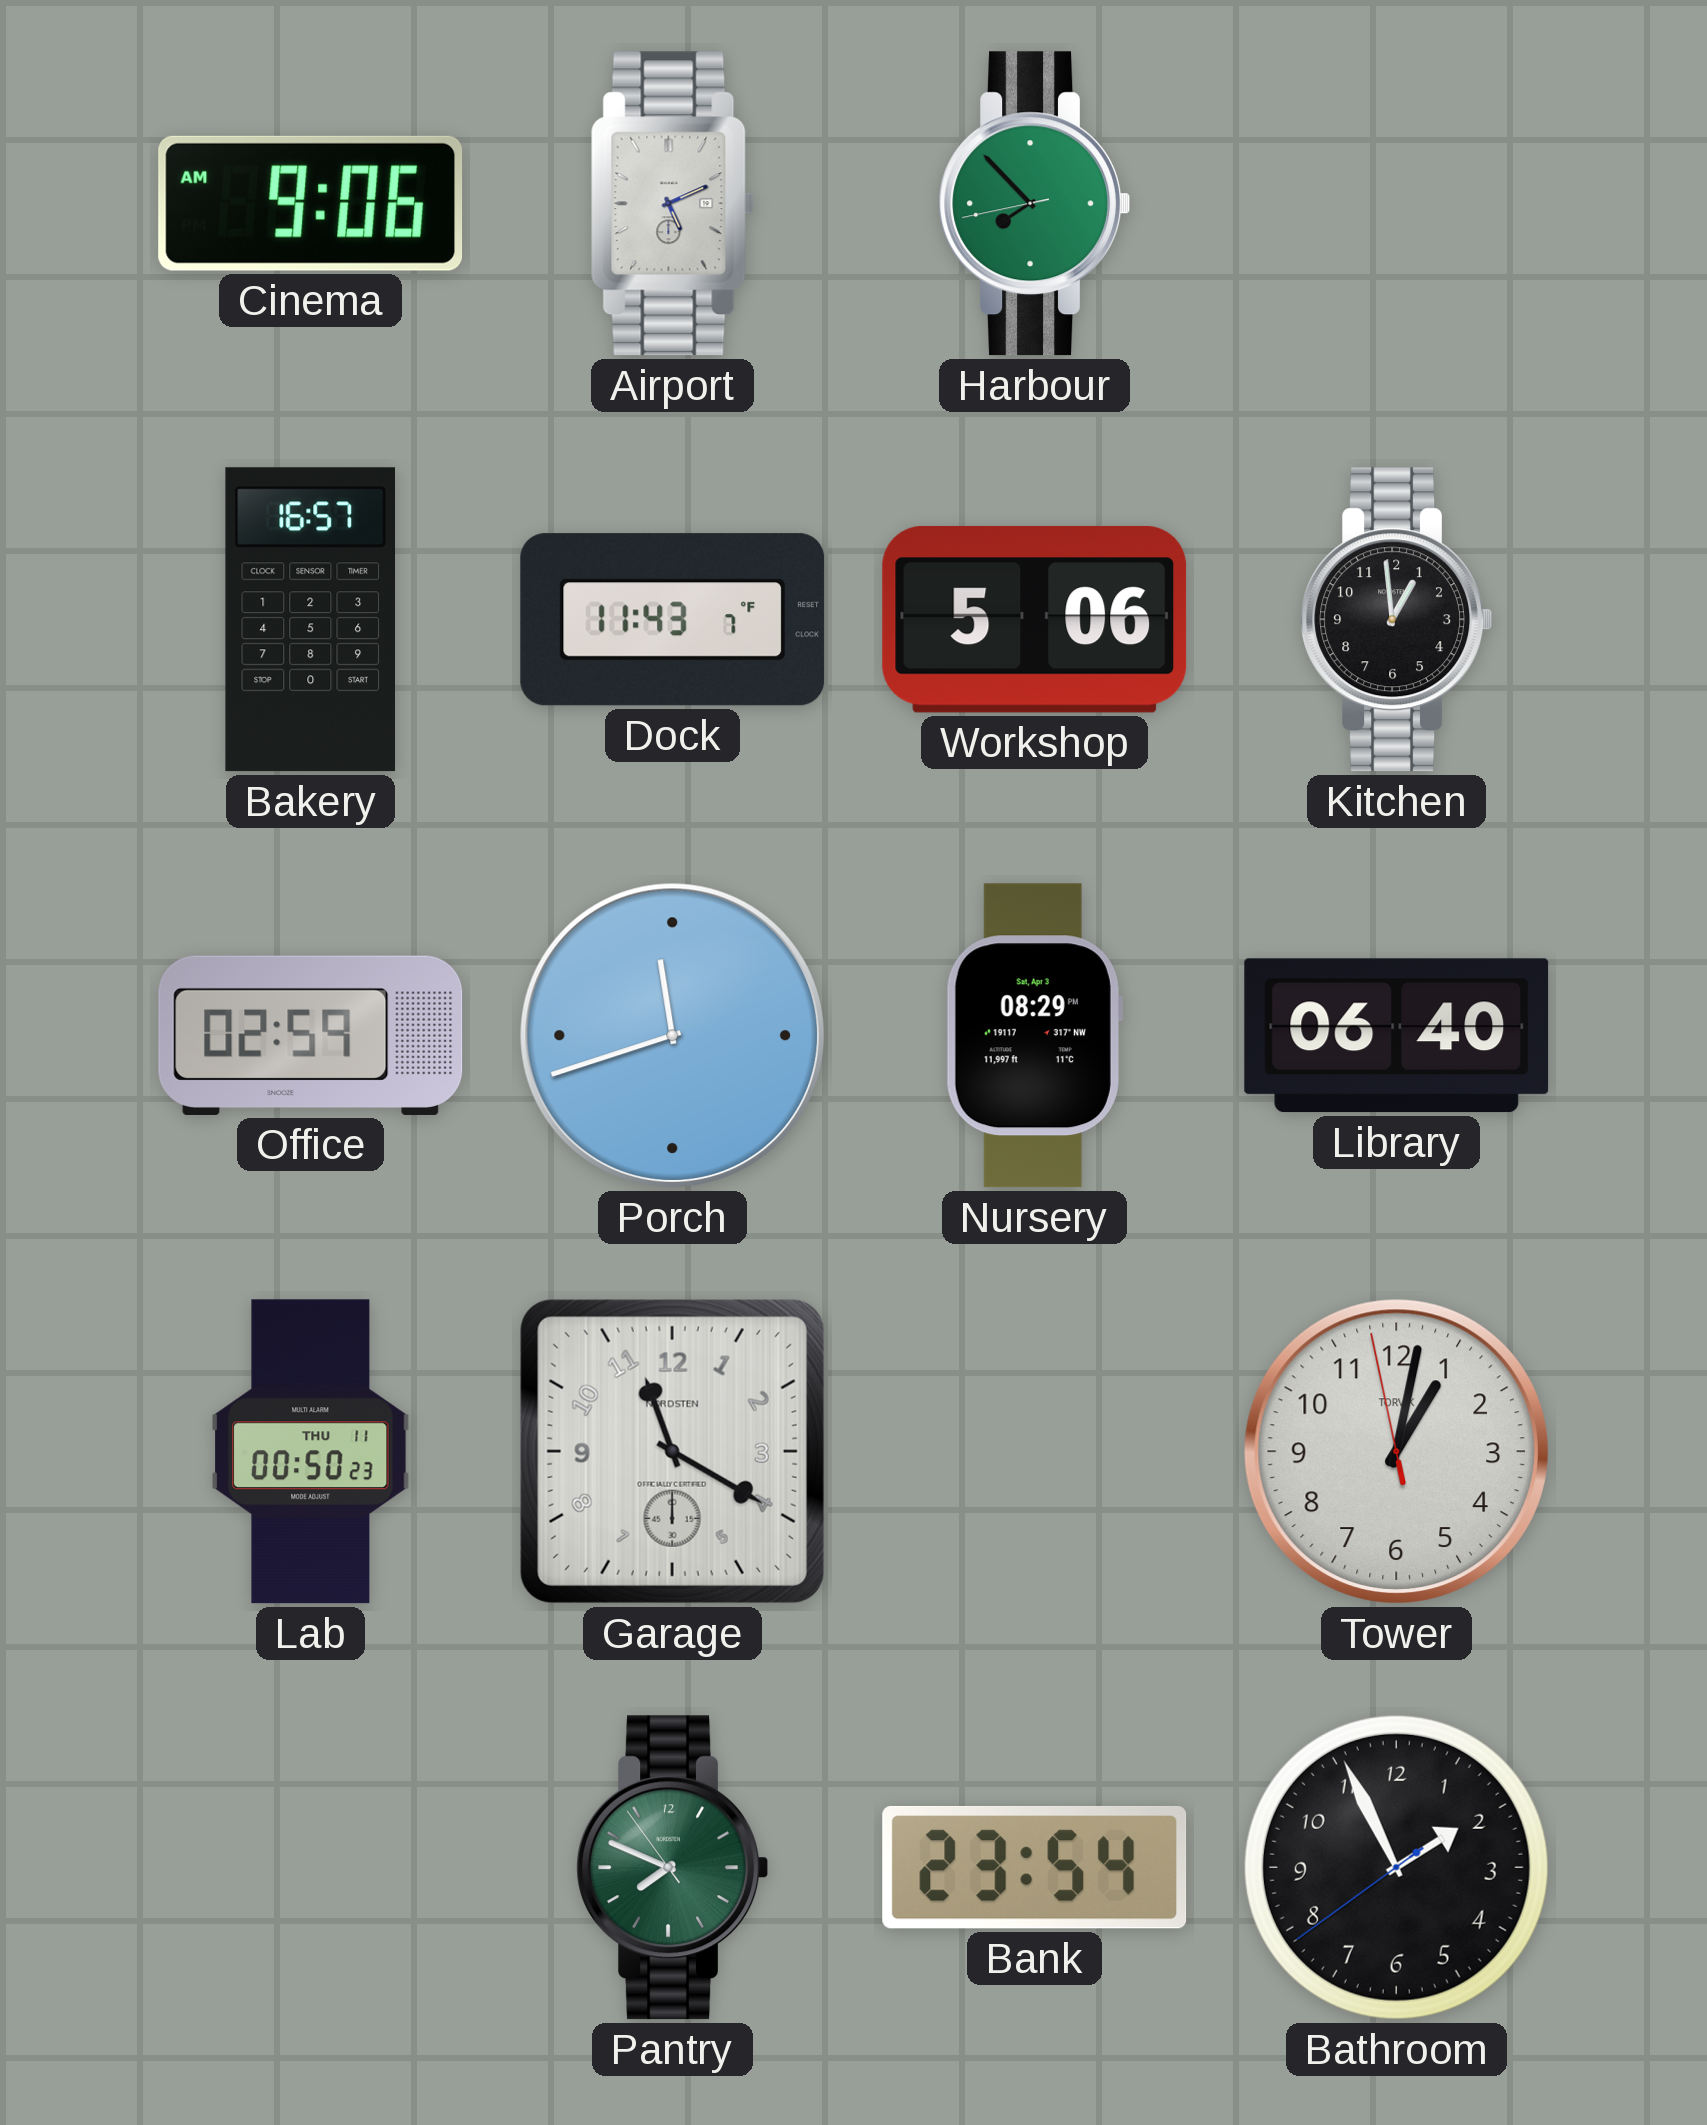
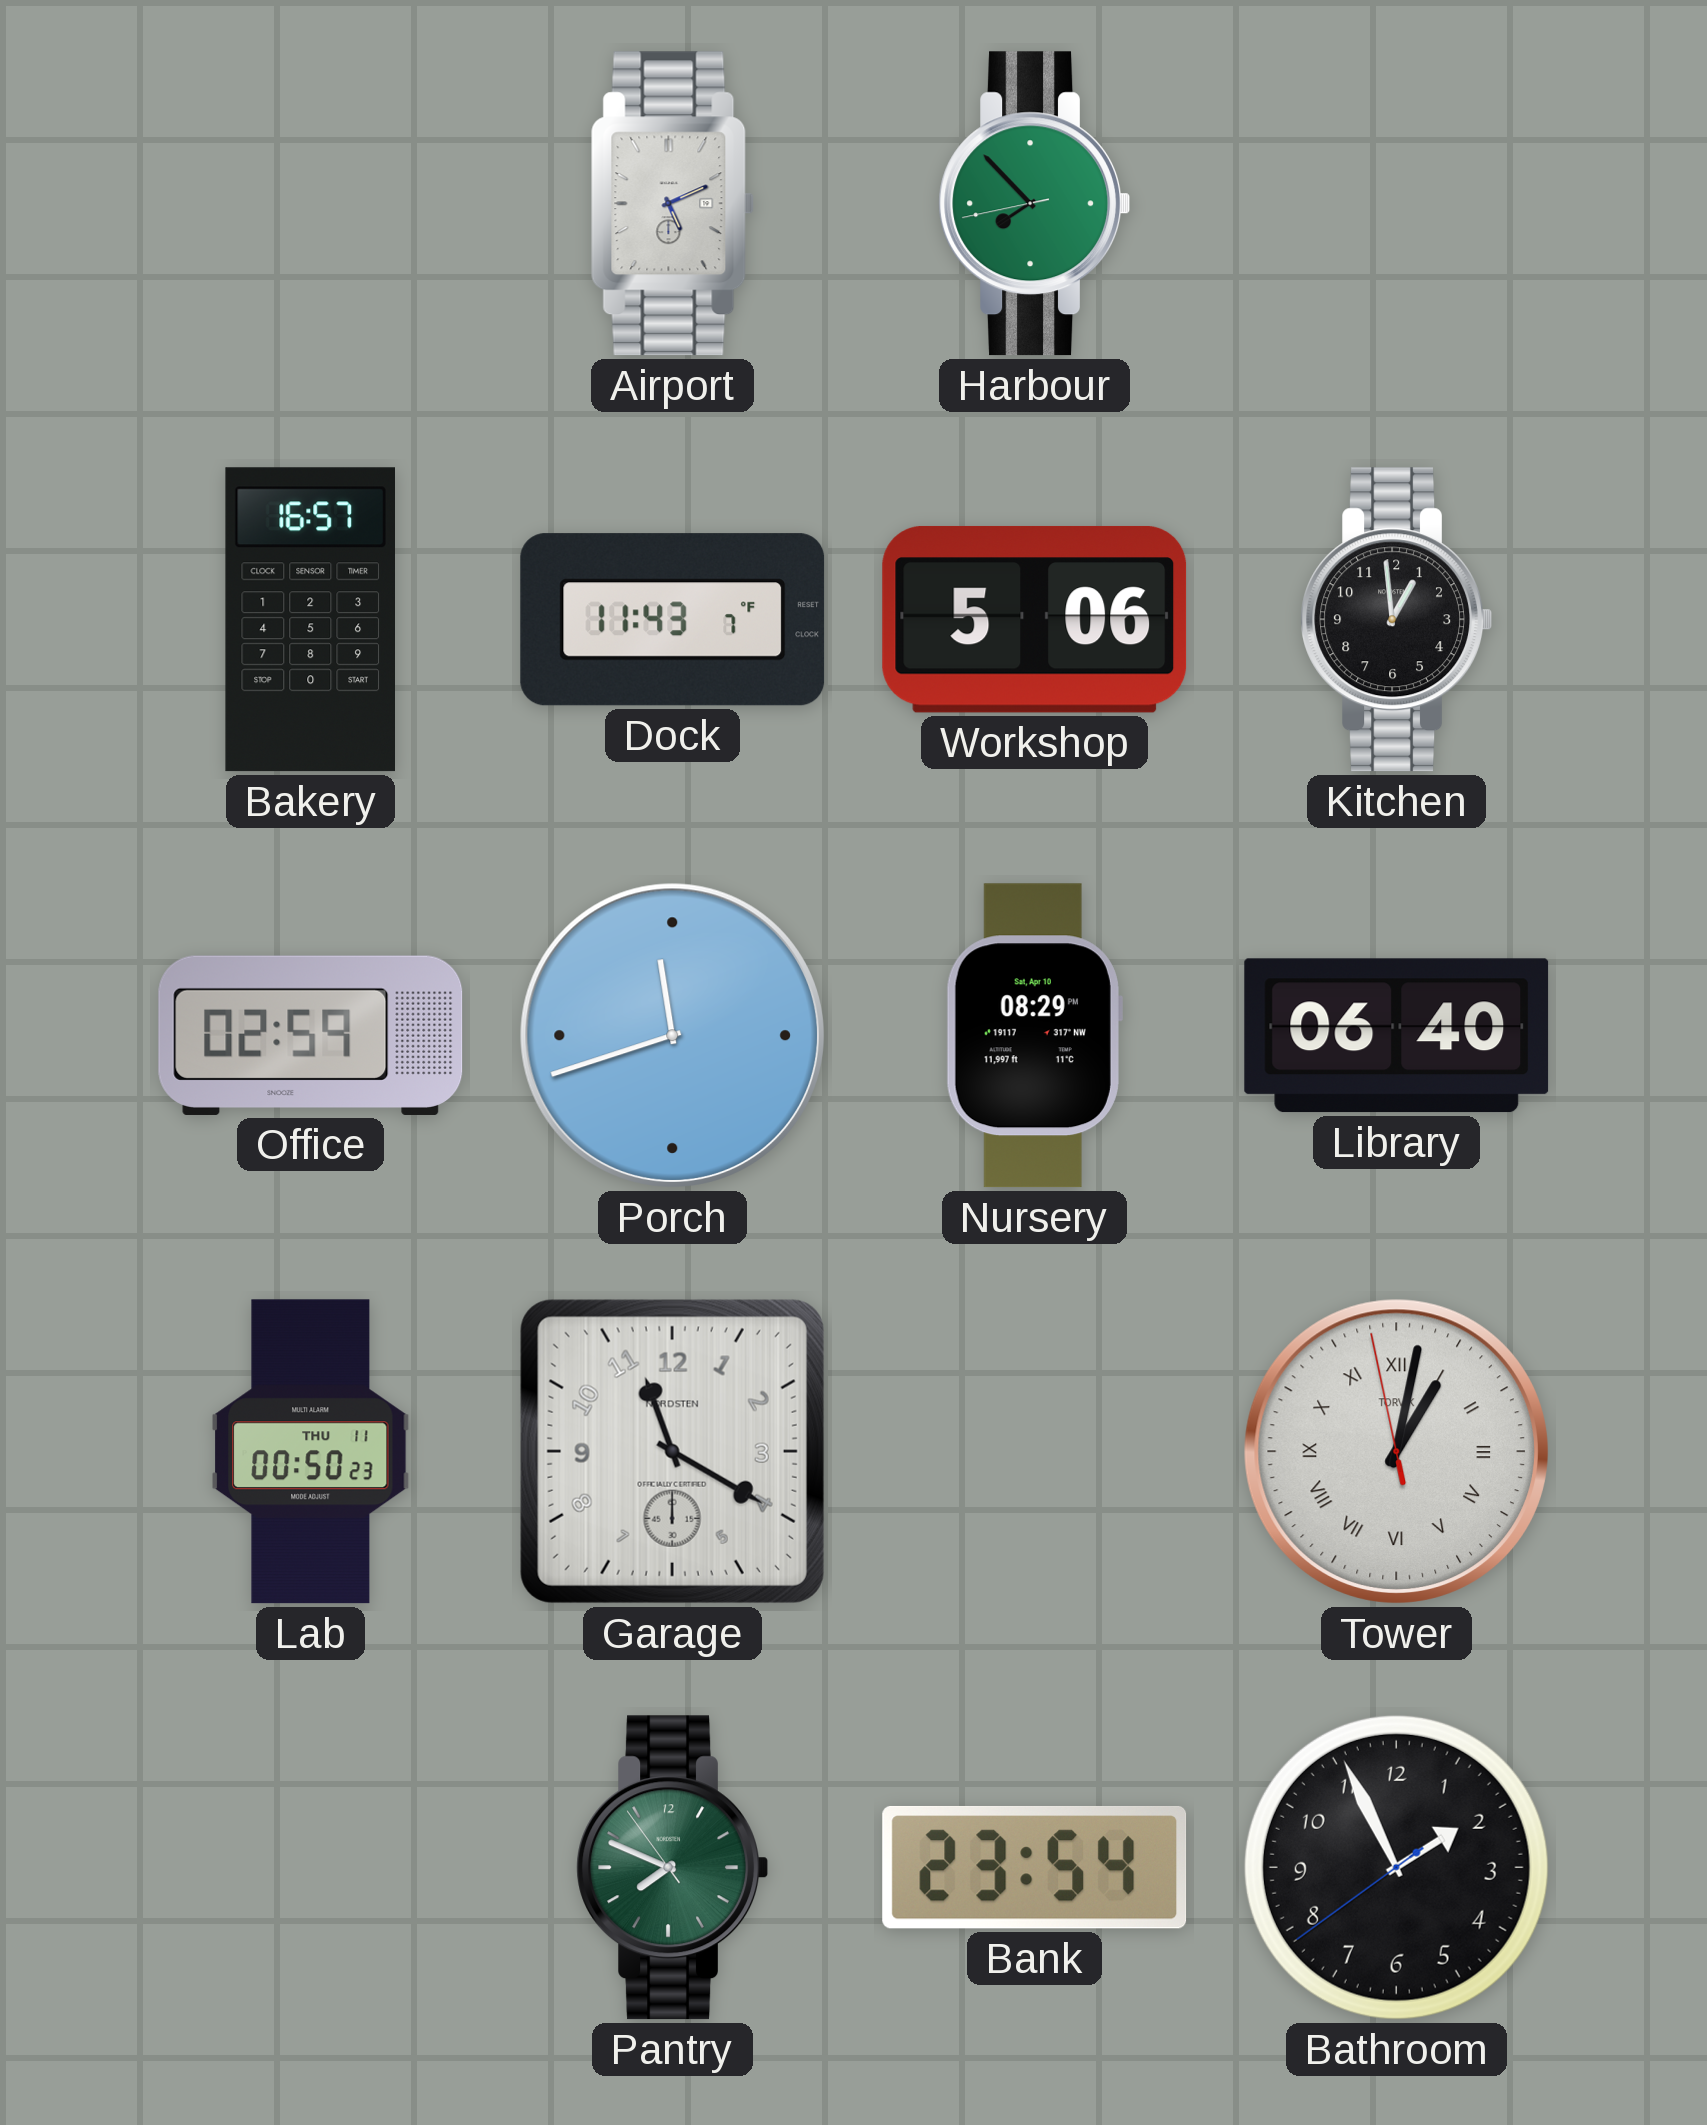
Cinema: 9:06 -> none (311, 203)
Nursery date: Sat, Apr 3 -> Sat, Apr 10 (1034, 1036)
Tower numerals: Arabic -> Roman (1396, 1451)
